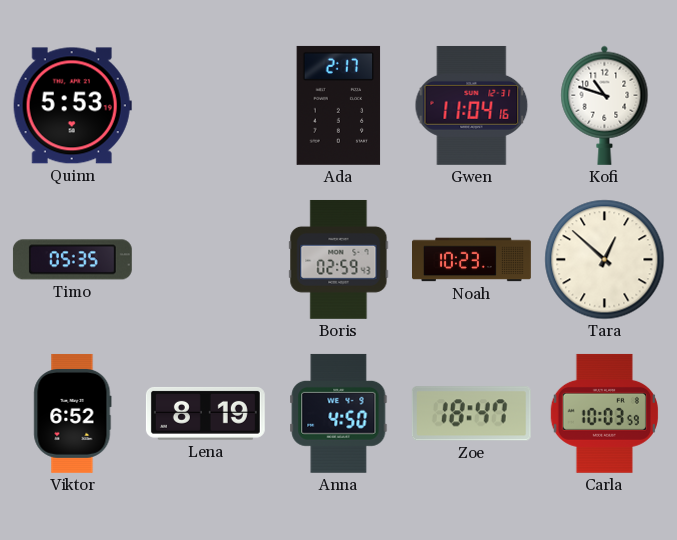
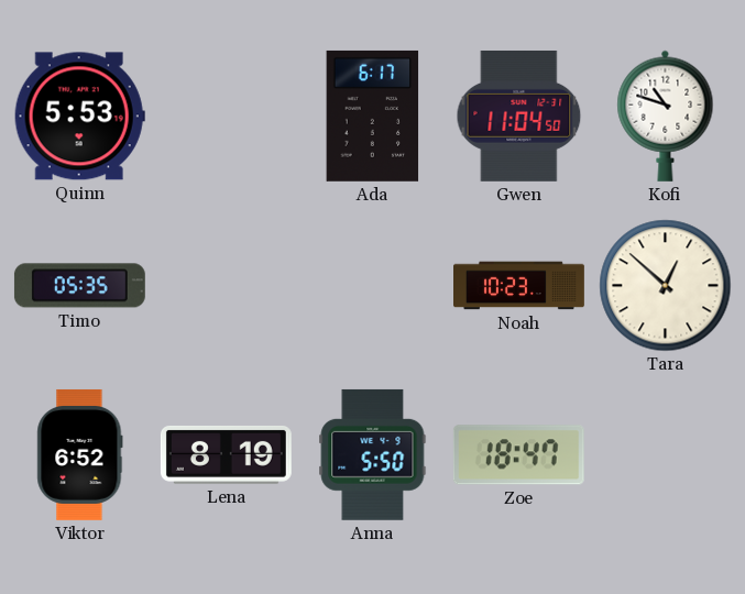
Ada: 2:17 -> 6:17 (373, 116)
Gwen: 11:04:16 -> 11:04:50 (519, 116)
Boris: 02:59 -> none (339, 259)
Anna: 4:50 -> 5:50 (373, 454)
Carla: 10:03 -> none (604, 413)
